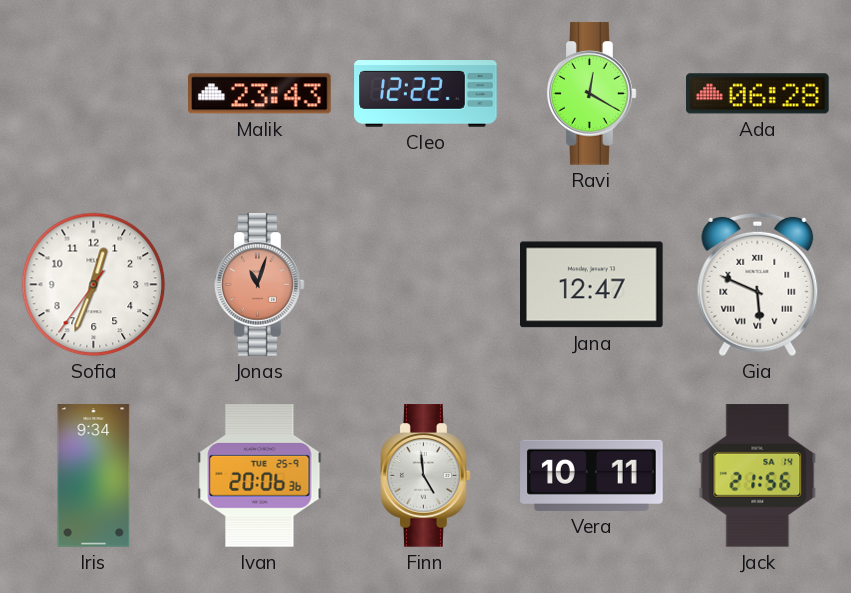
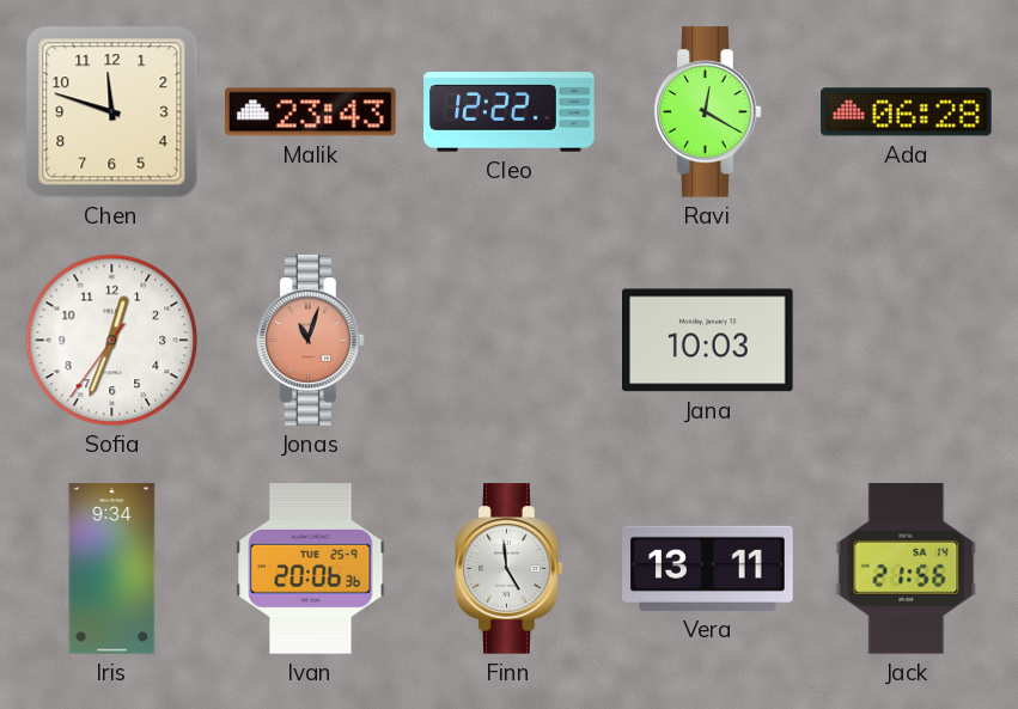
Chen: none -> 11:48 (112, 112)
Jana: 12:47 -> 10:03 (708, 341)
Gia: 5:49 -> none (758, 285)
Vera: 10:11 -> 13:11 (708, 568)
